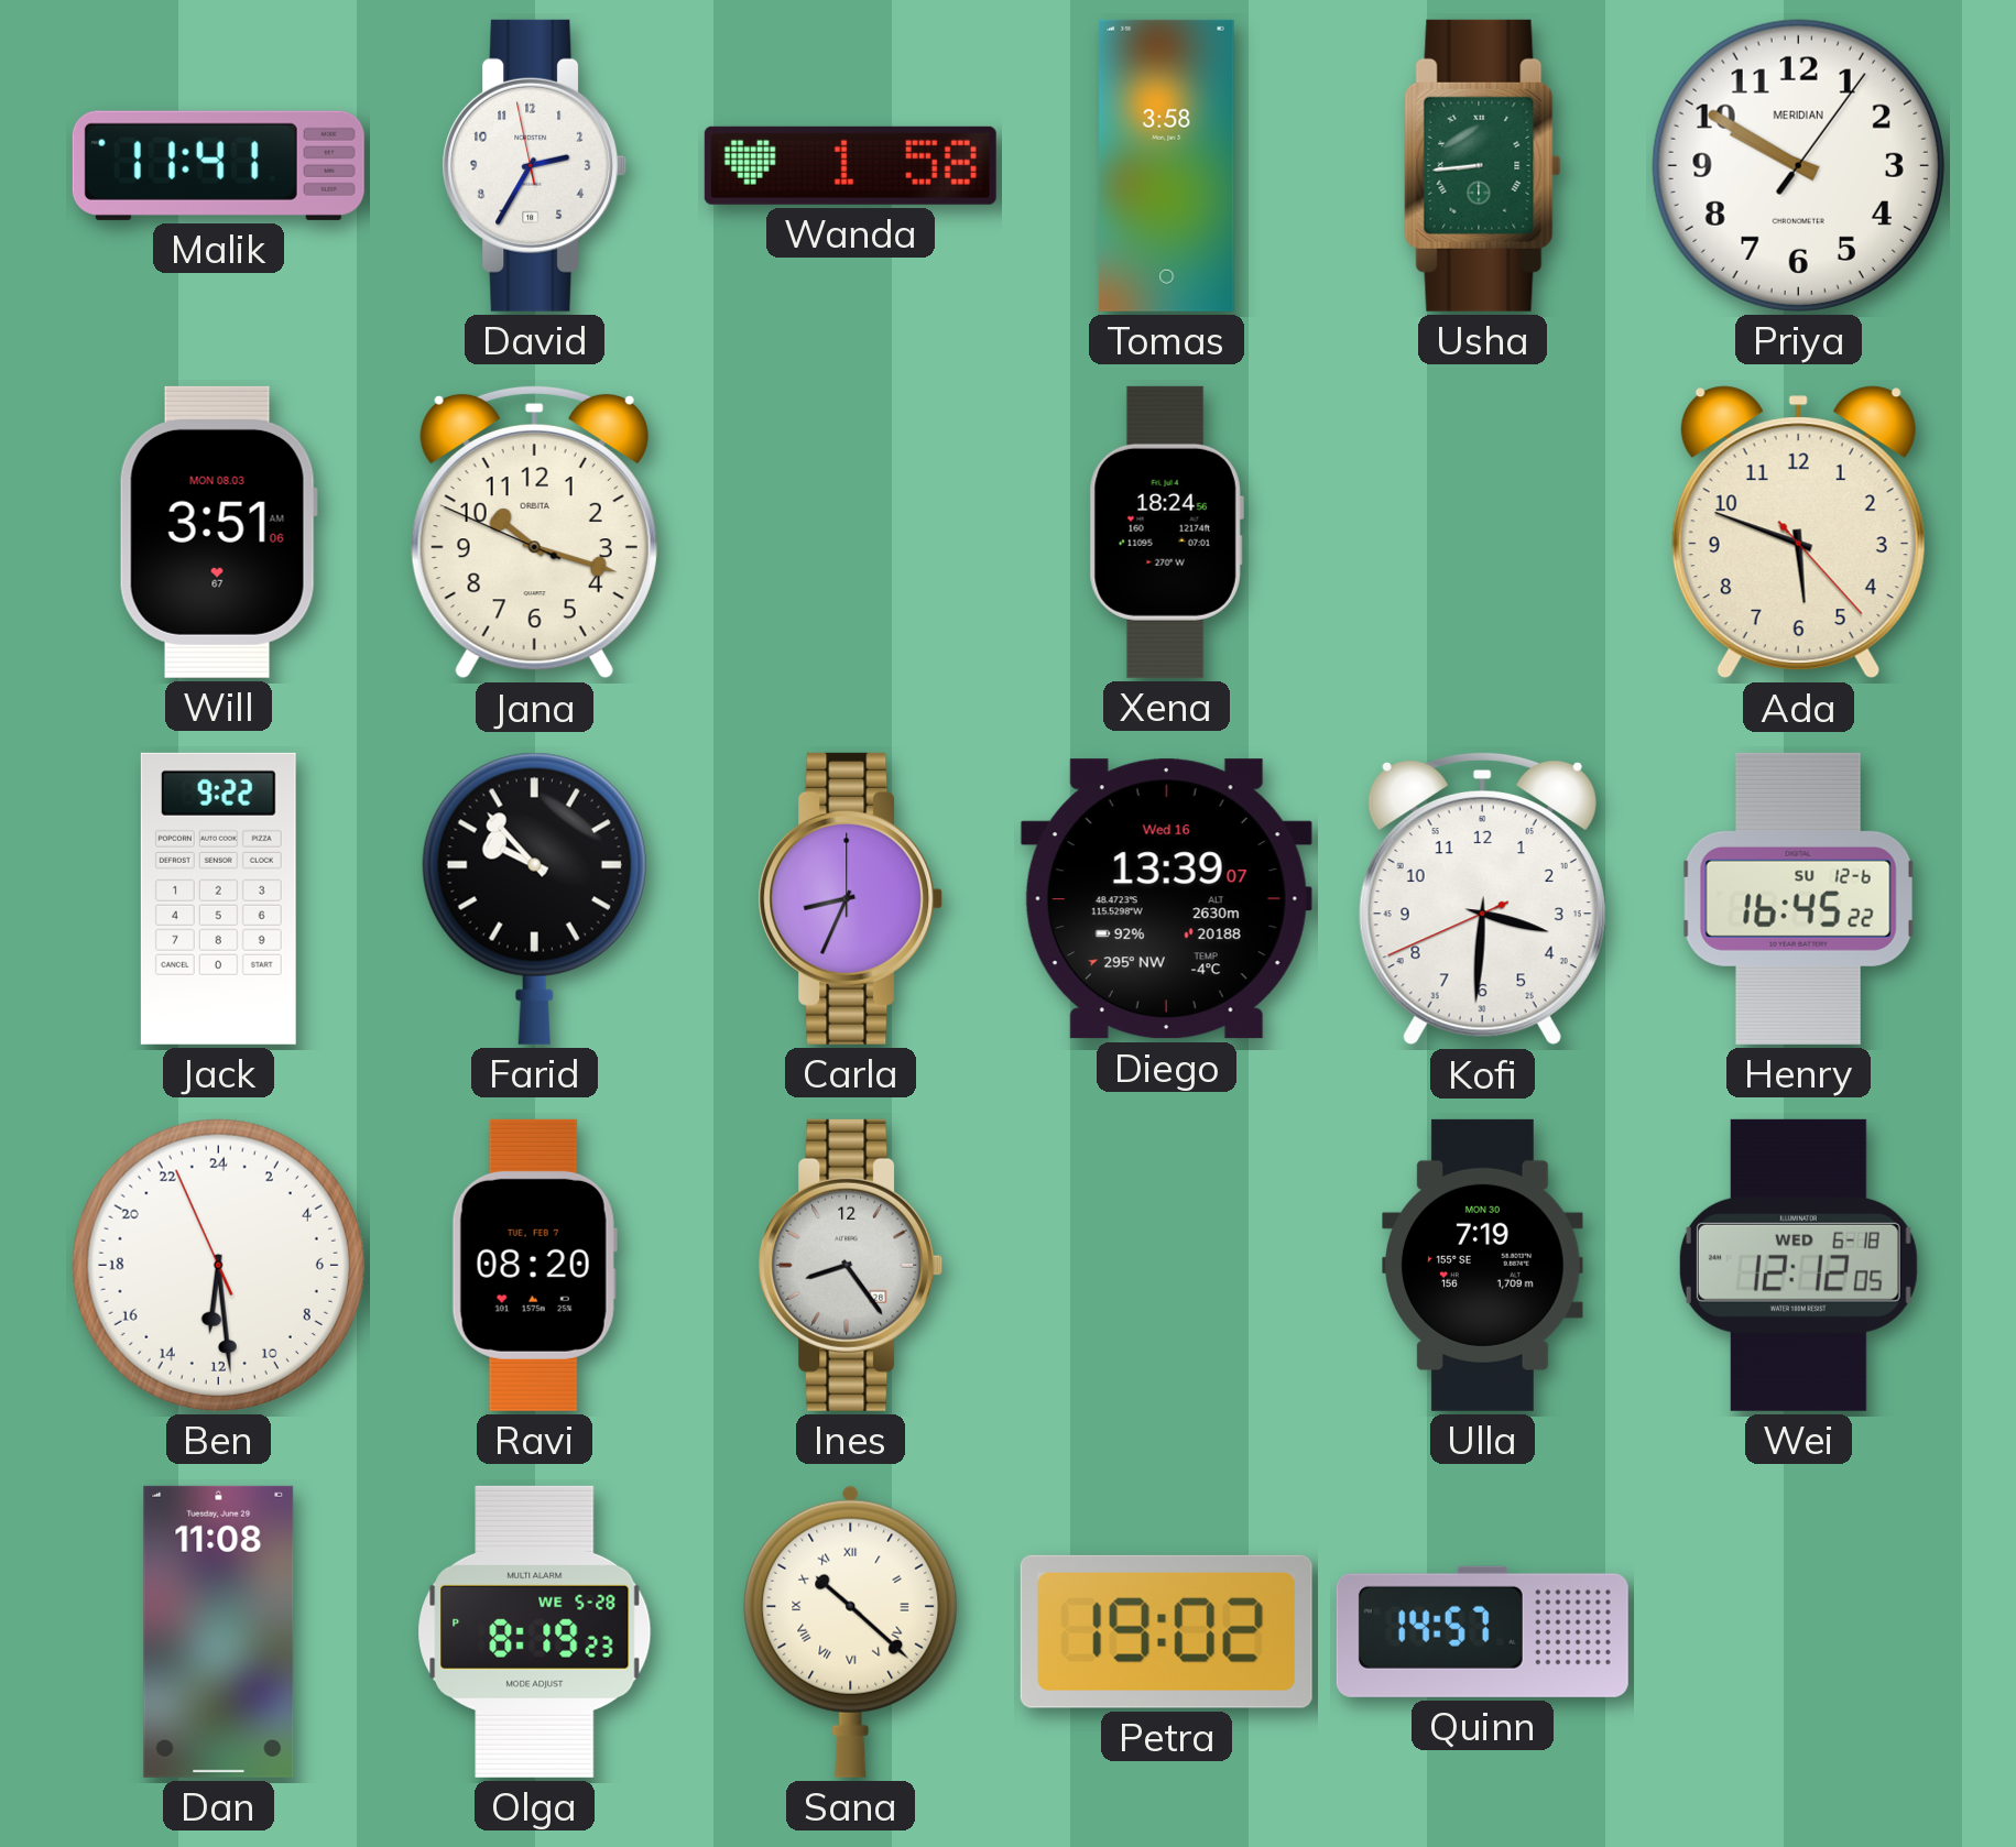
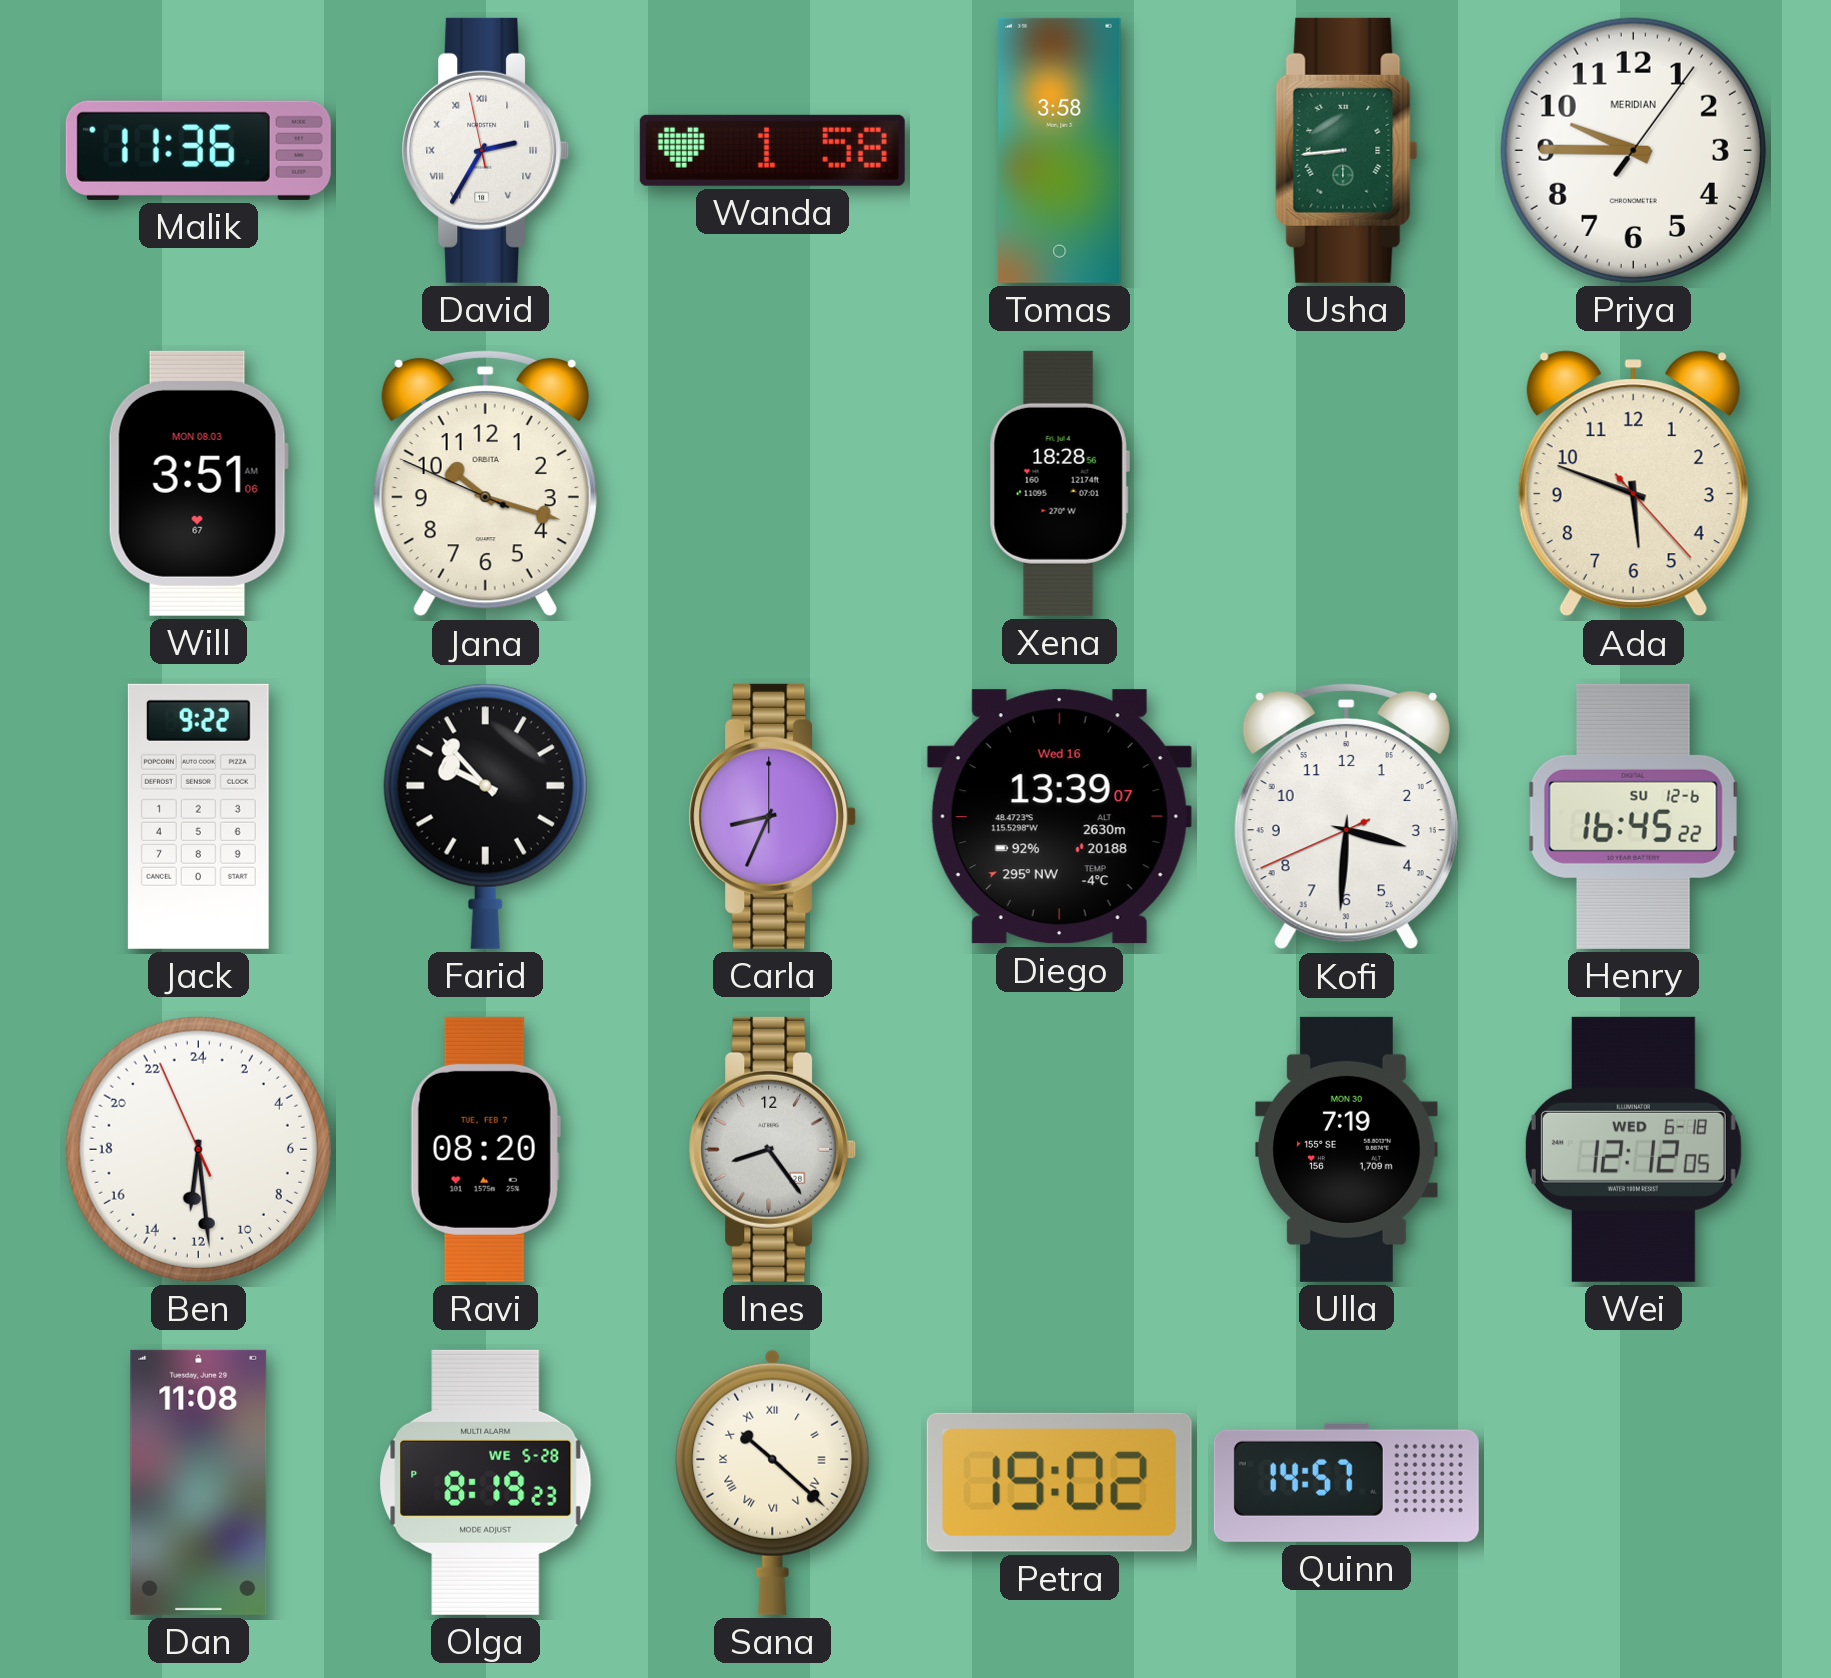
Malik: 11:41 -> 11:36 (198, 150)
David numerals: Arabic -> Roman (486, 150)
Priya: 9:50 -> 9:45 (1633, 150)
Xena: 18:24 -> 18:28 (1059, 483)
